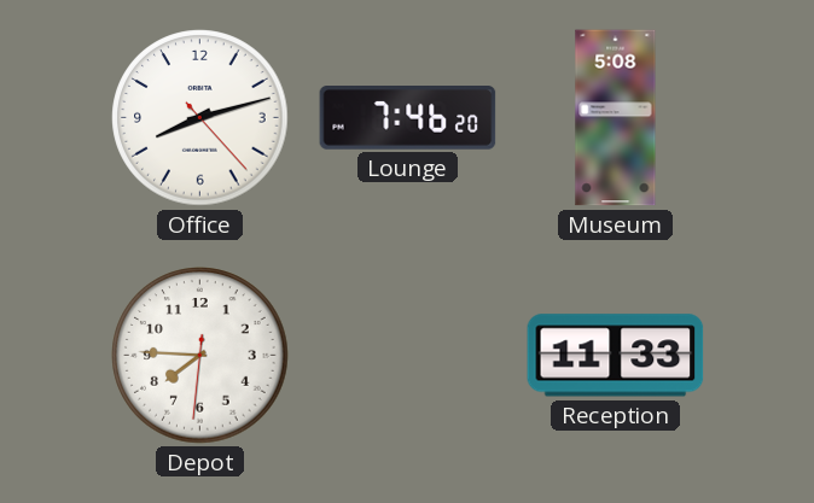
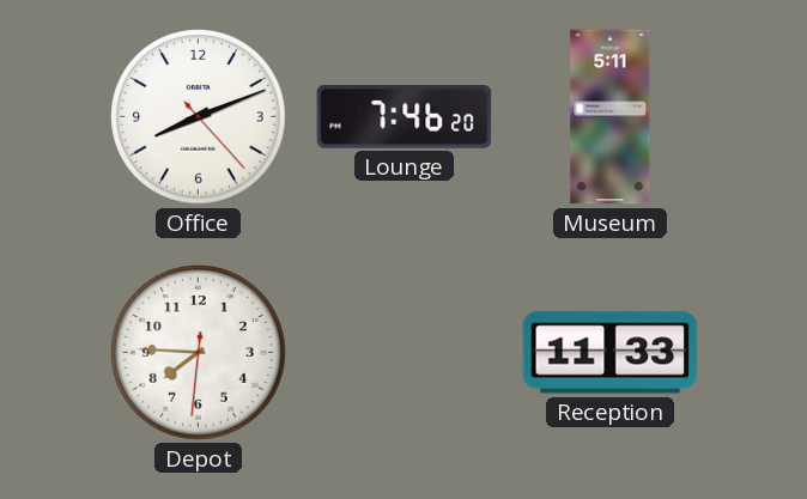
Office: 8:12 -> 8:11 (199, 117)
Museum: 5:08 -> 5:11 (611, 117)
